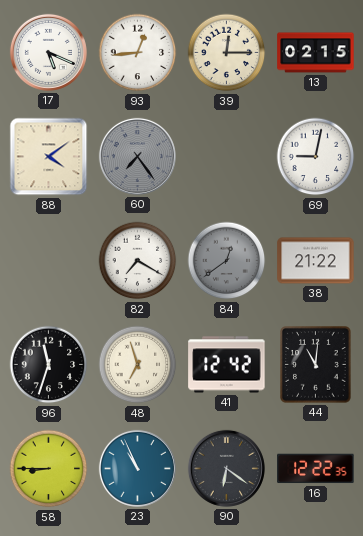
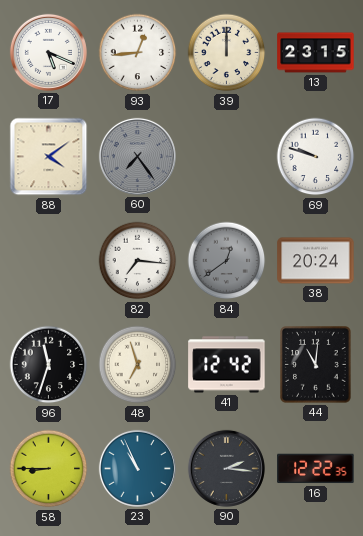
39: 12:15 -> 12:00 (227, 53)
13: 02:15 -> 23:15 (316, 53)
69: 9:02 -> 9:48 (316, 157)
82: 7:20 -> 7:16 (138, 261)
38: 21:22 -> 20:24 (316, 261)
90: 6:21 -> 2:16 (226, 468)
